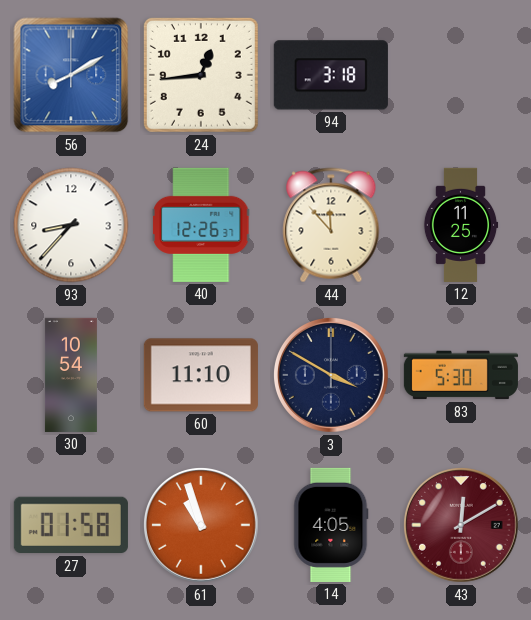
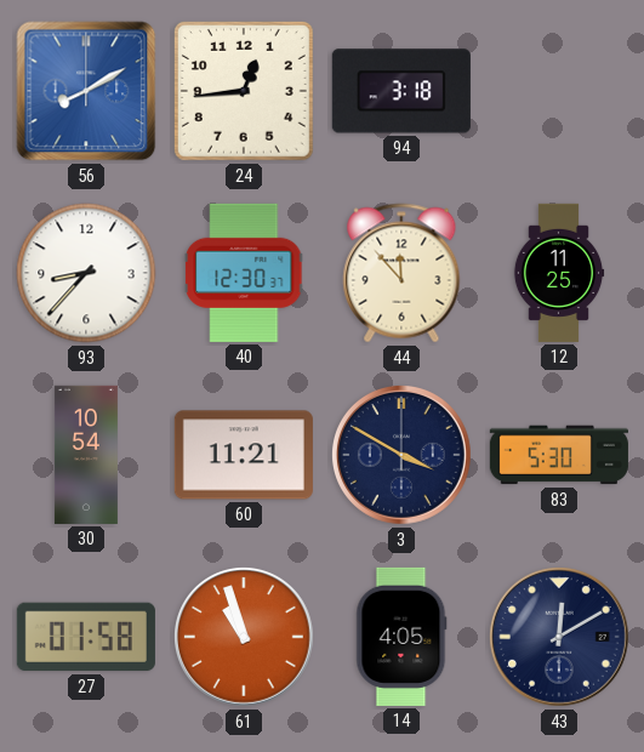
40: 12:26 -> 12:30 (245, 273)
60: 11:10 -> 11:21 (244, 455)
43 dial: burgundy -> navy (559, 637)
